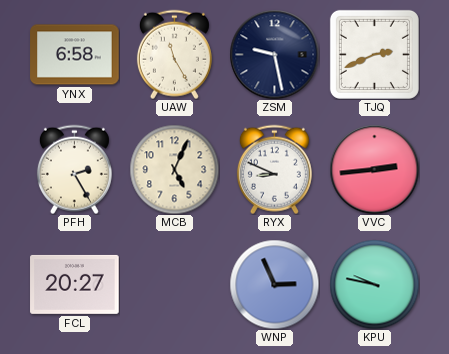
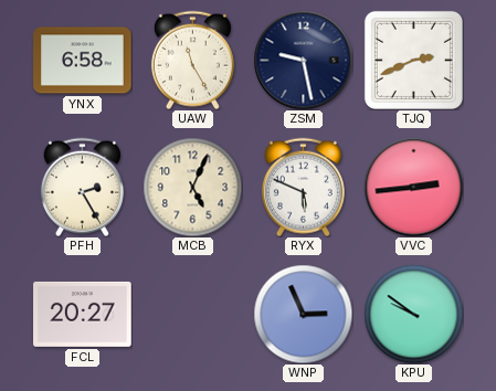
RYX: 8:49 -> 5:49 (303, 187)
KPU: 9:47 -> 9:51 (413, 314)
